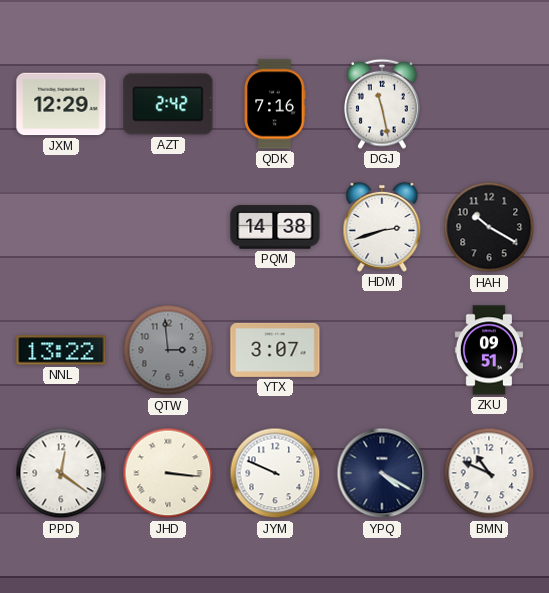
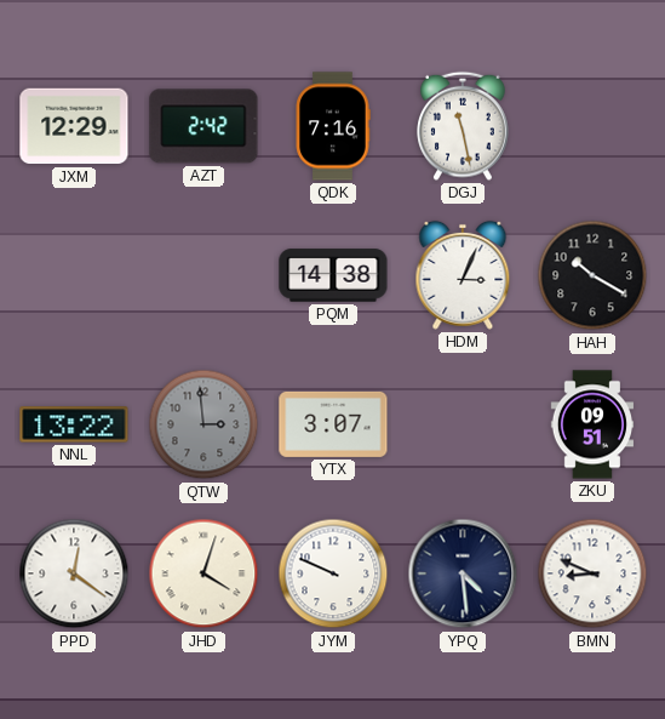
HDM: 2:42 -> 3:04 (463, 275)
JHD: 3:16 -> 4:03 (203, 574)
YPQ: 4:20 -> 4:29 (463, 574)
BMN: 10:49 -> 8:49 (592, 574)
